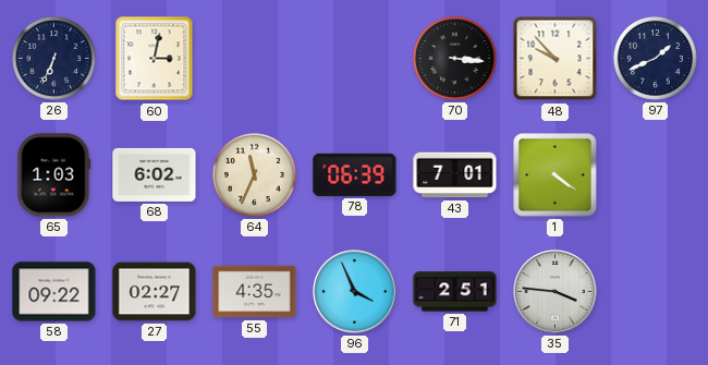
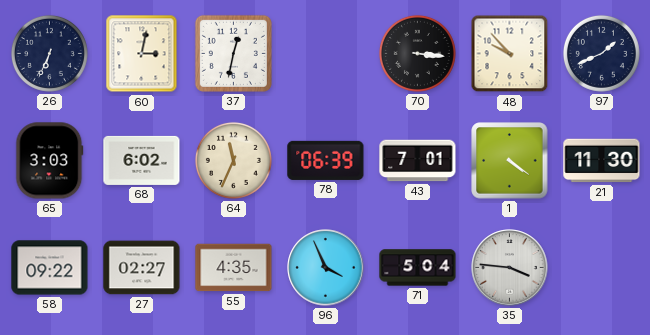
37: none -> 12:32 (233, 53)
65: 1:03 -> 3:03 (50, 161)
21: none -> 11:30 (602, 161)
71: 2:51 -> 5:04 (418, 268)
